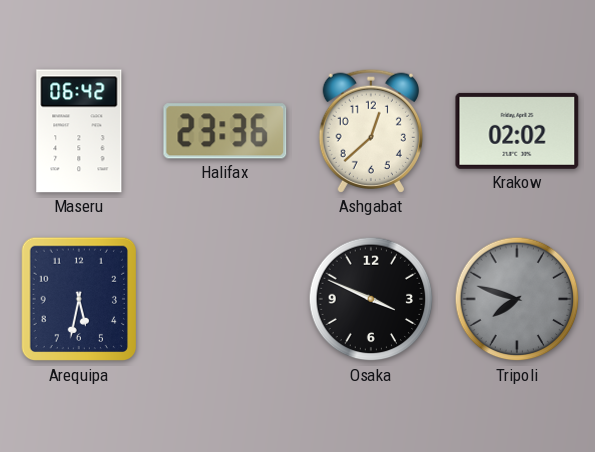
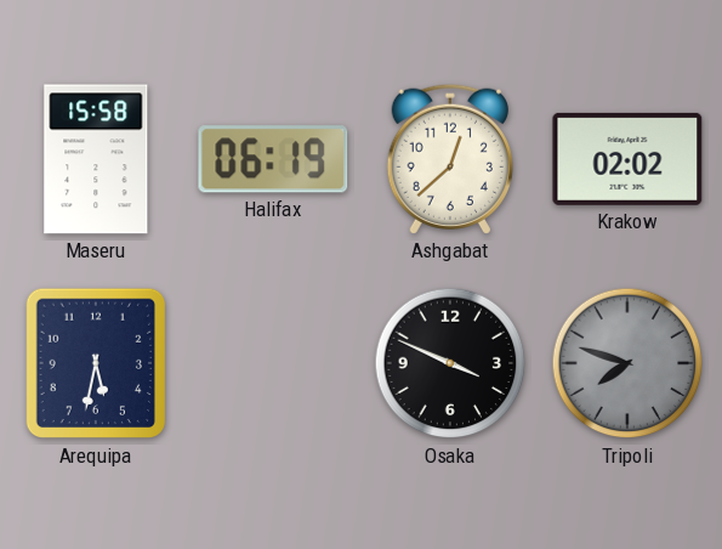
Maseru: 06:42 -> 15:58 (96, 159)
Halifax: 23:36 -> 06:19 (273, 159)
